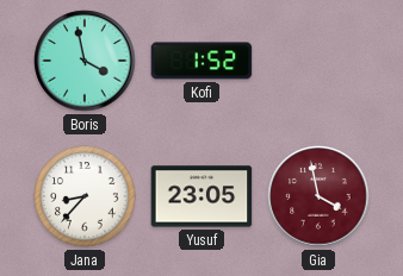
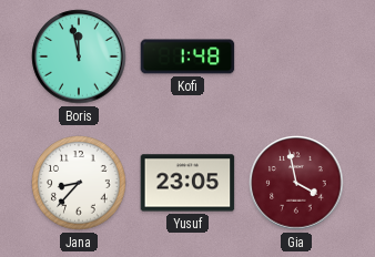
Boris: 3:58 -> 11:58 (79, 56)
Kofi: 1:52 -> 1:48 (187, 56)
